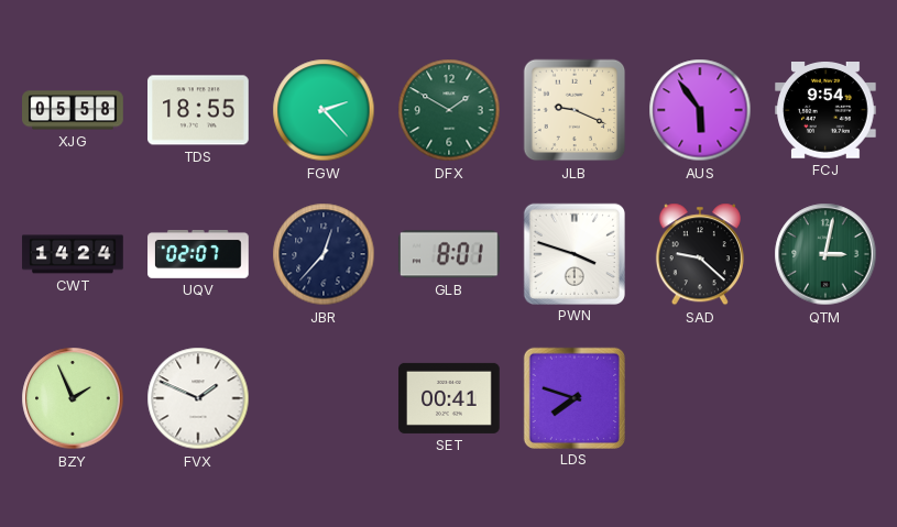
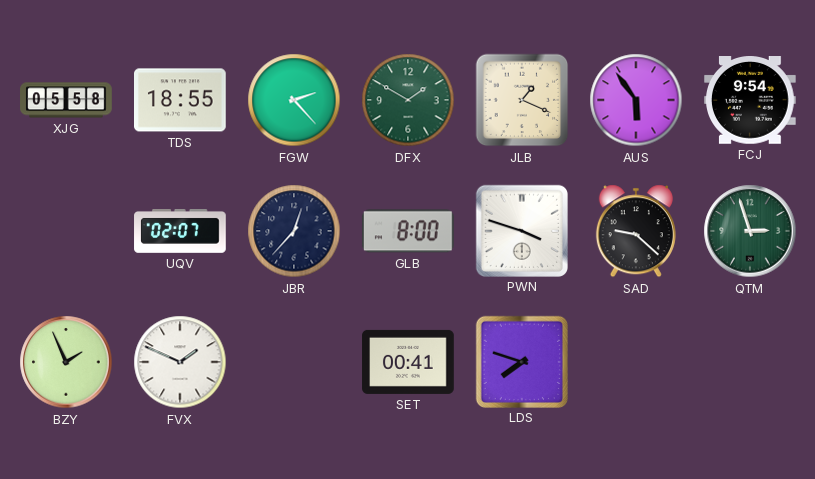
JLB: 9:19 -> 1:19 (522, 100)
CWT: 14:24 -> none (73, 254)
GLB: 8:01 -> 8:00 (408, 231)
QTM: 3:02 -> 2:57 (750, 231)
